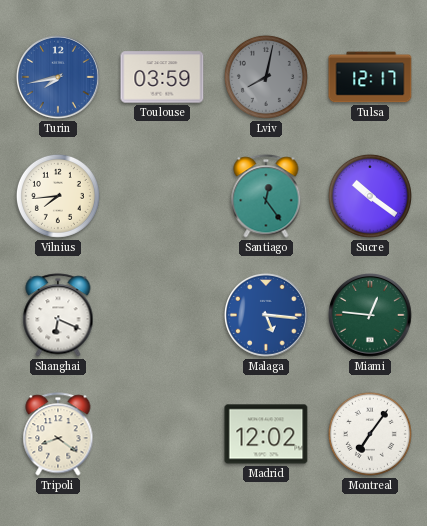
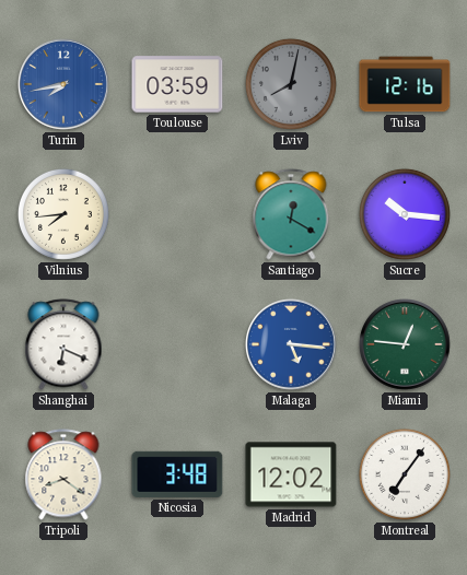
Tulsa: 12:17 -> 12:16 (405, 84)
Santiago: 12:24 -> 12:20 (291, 214)
Sucre: 10:21 -> 10:16 (405, 214)
Nicosia: none -> 3:48 (177, 474)
